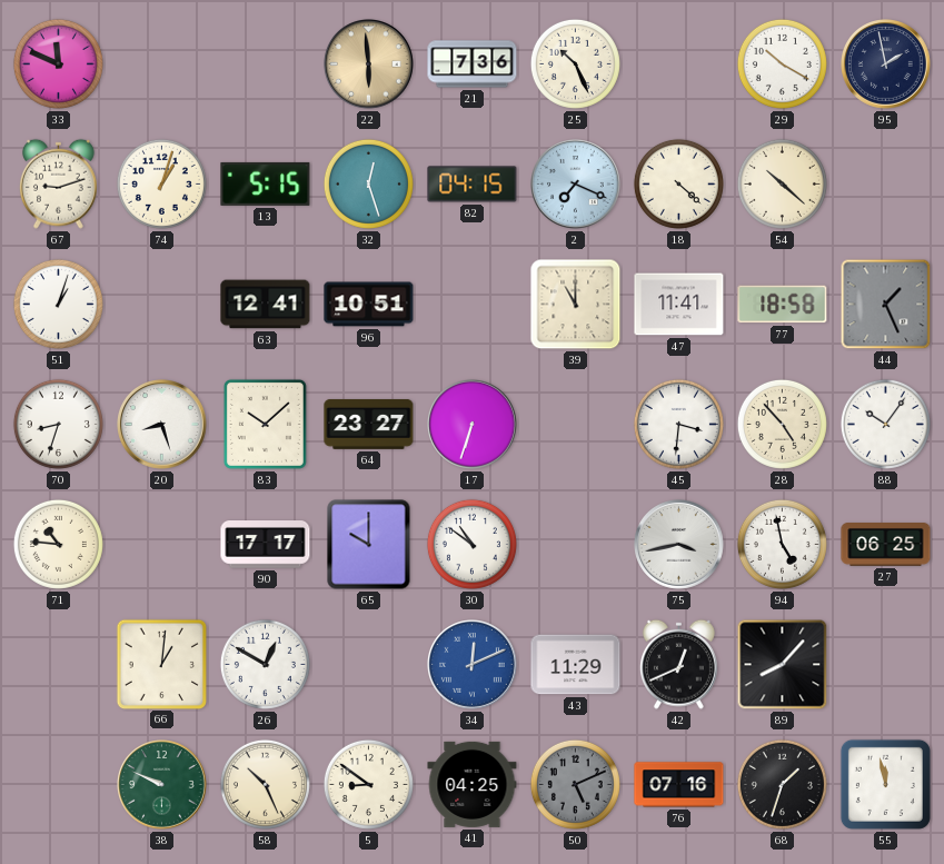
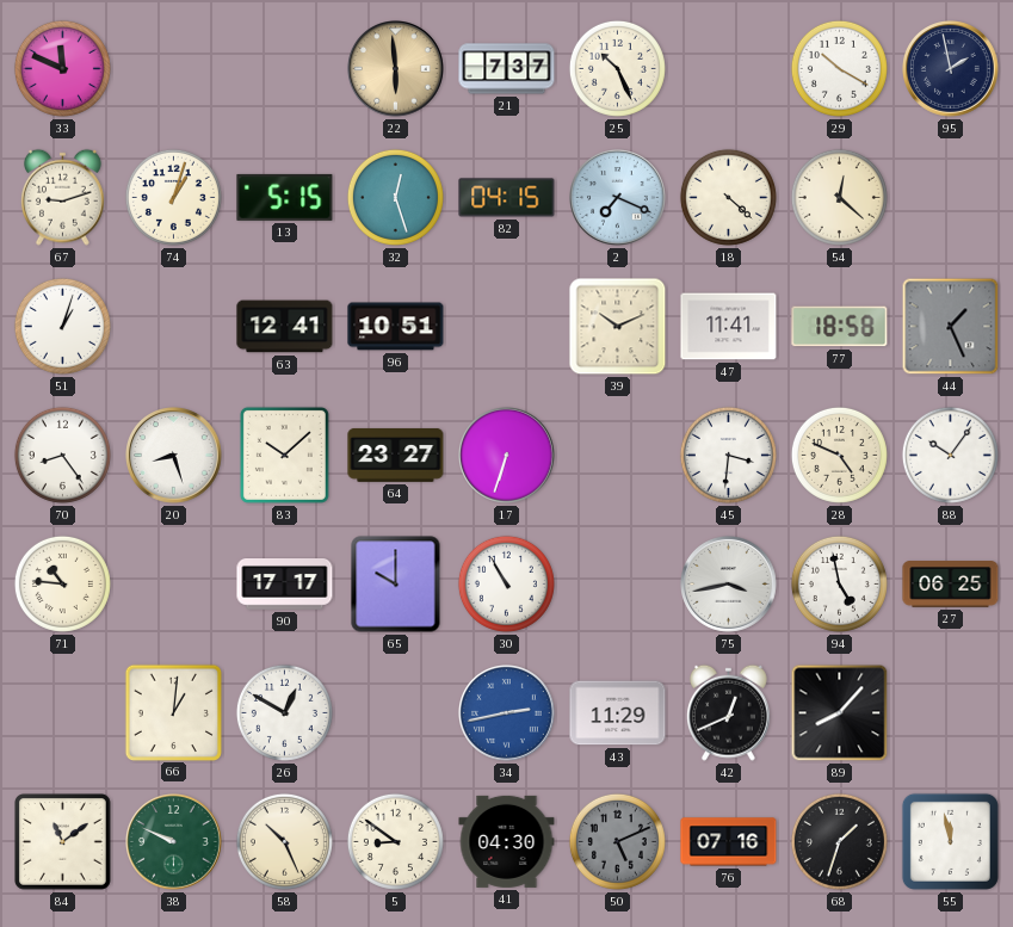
21: 7:36 -> 7:37 (507, 69)
54: 10:22 -> 12:22 (839, 197)
39: 11:00 -> 10:11 (618, 327)
70: 8:33 -> 8:24 (62, 455)
28: 4:53 -> 4:49 (839, 455)
30: 10:51 -> 10:55 (506, 583)
34: 12:11 -> 2:43 (507, 713)
84: none -> 11:09 (63, 842)
41: 04:25 -> 04:30 (507, 841)
